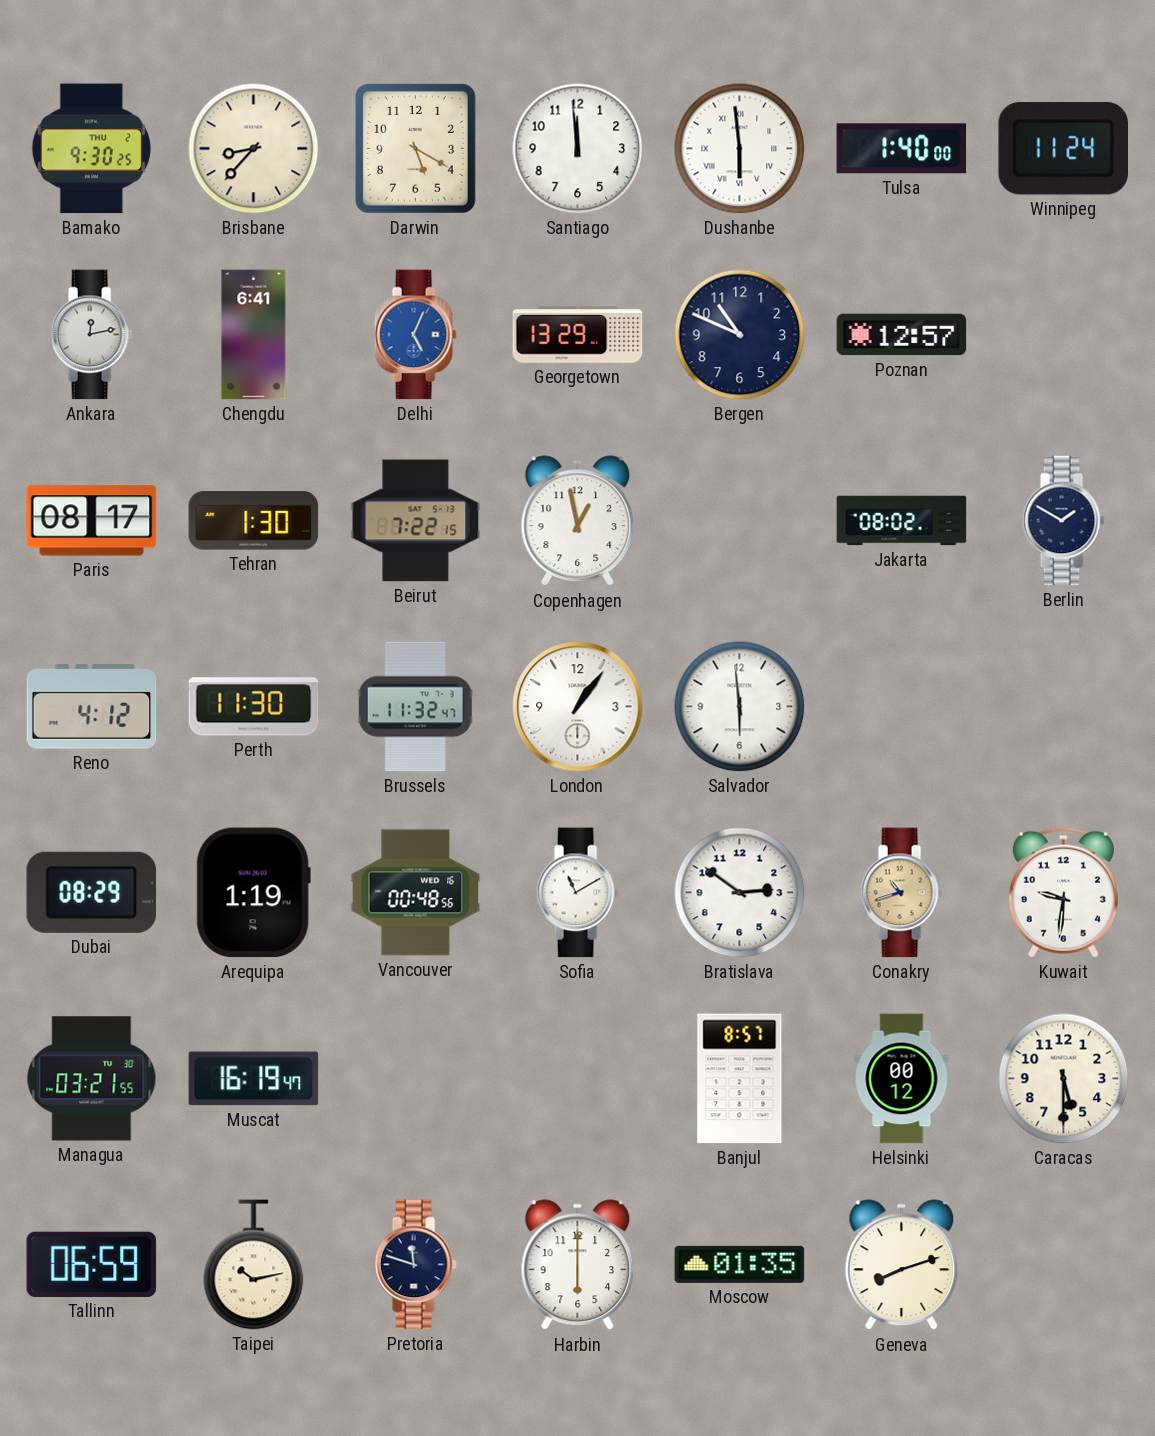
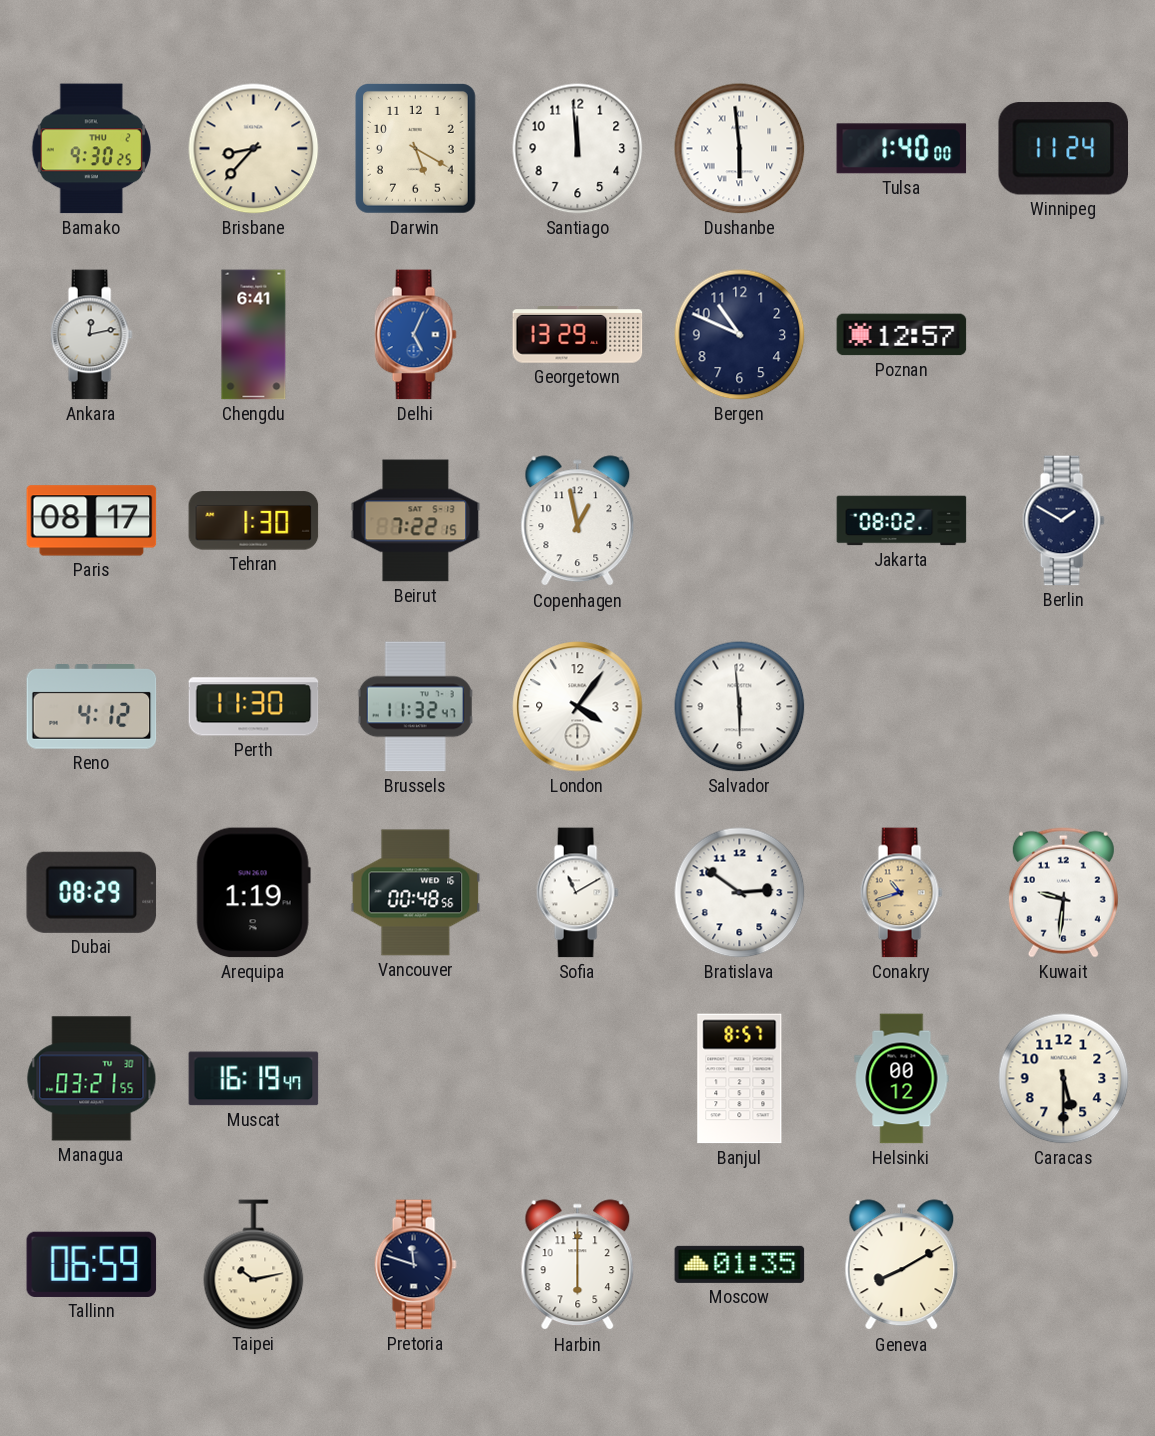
London: 1:06 -> 4:06 (578, 707)
Geneva: 8:12 -> 8:10 (902, 1265)
